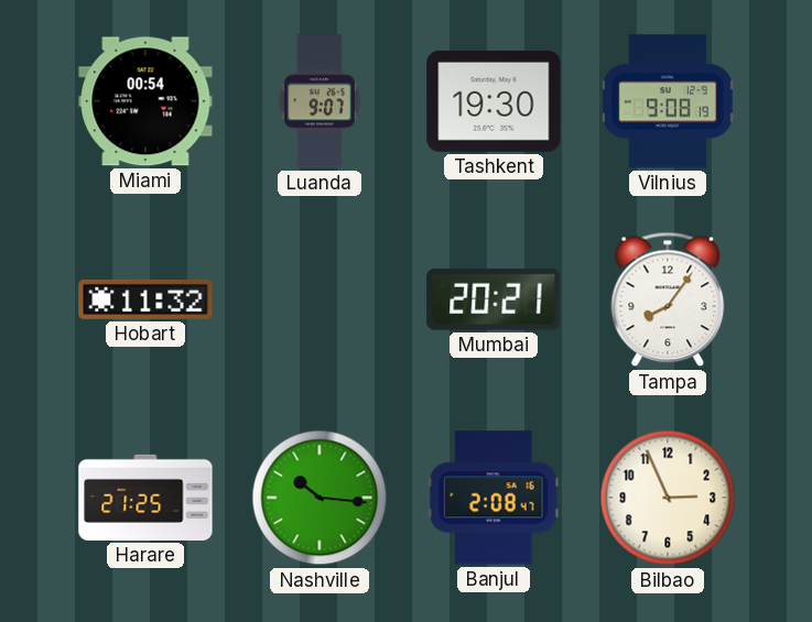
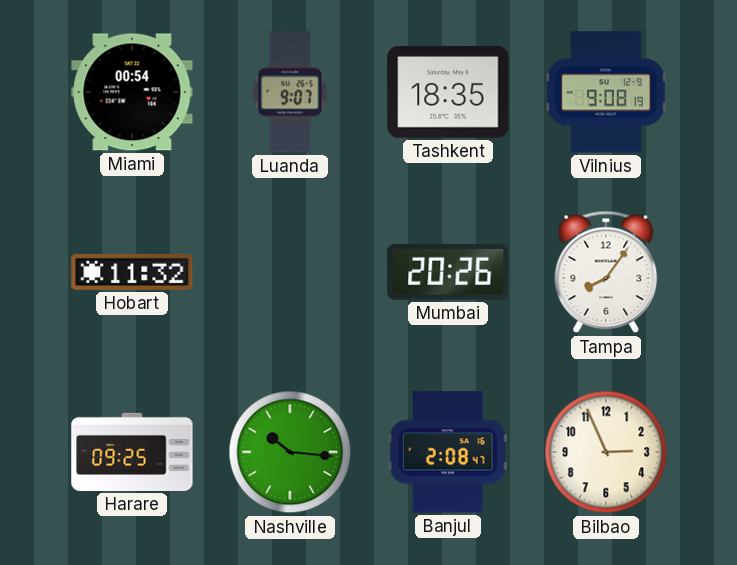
Tashkent: 19:30 -> 18:35 (448, 92)
Mumbai: 20:21 -> 20:26 (448, 272)
Harare: 21:25 -> 09:25 (132, 452)
